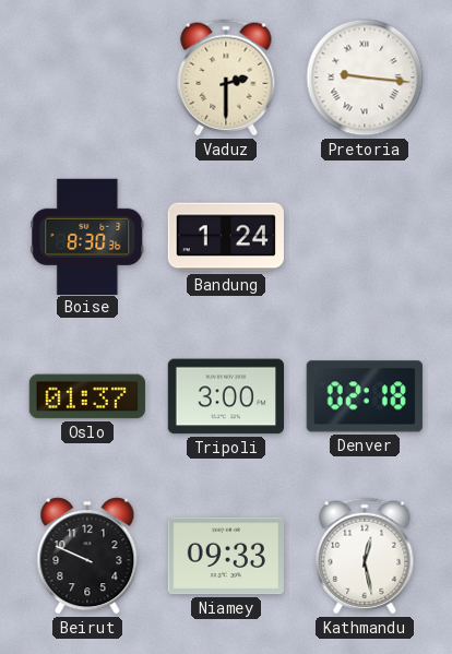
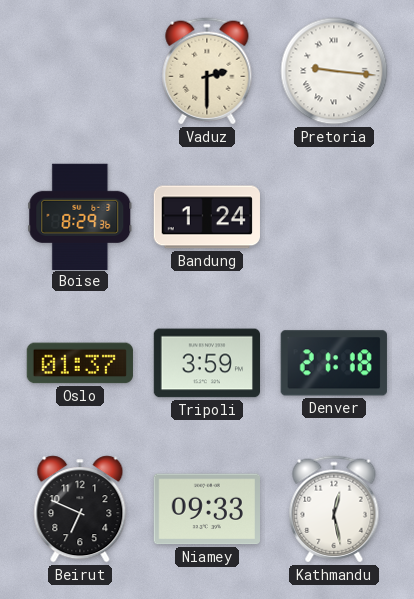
Boise: 8:30 -> 8:29 (80, 216)
Tripoli: 3:00 -> 3:59 (206, 363)
Denver: 02:18 -> 21:18 (334, 363)
Beirut: 9:49 -> 6:49 (80, 509)
